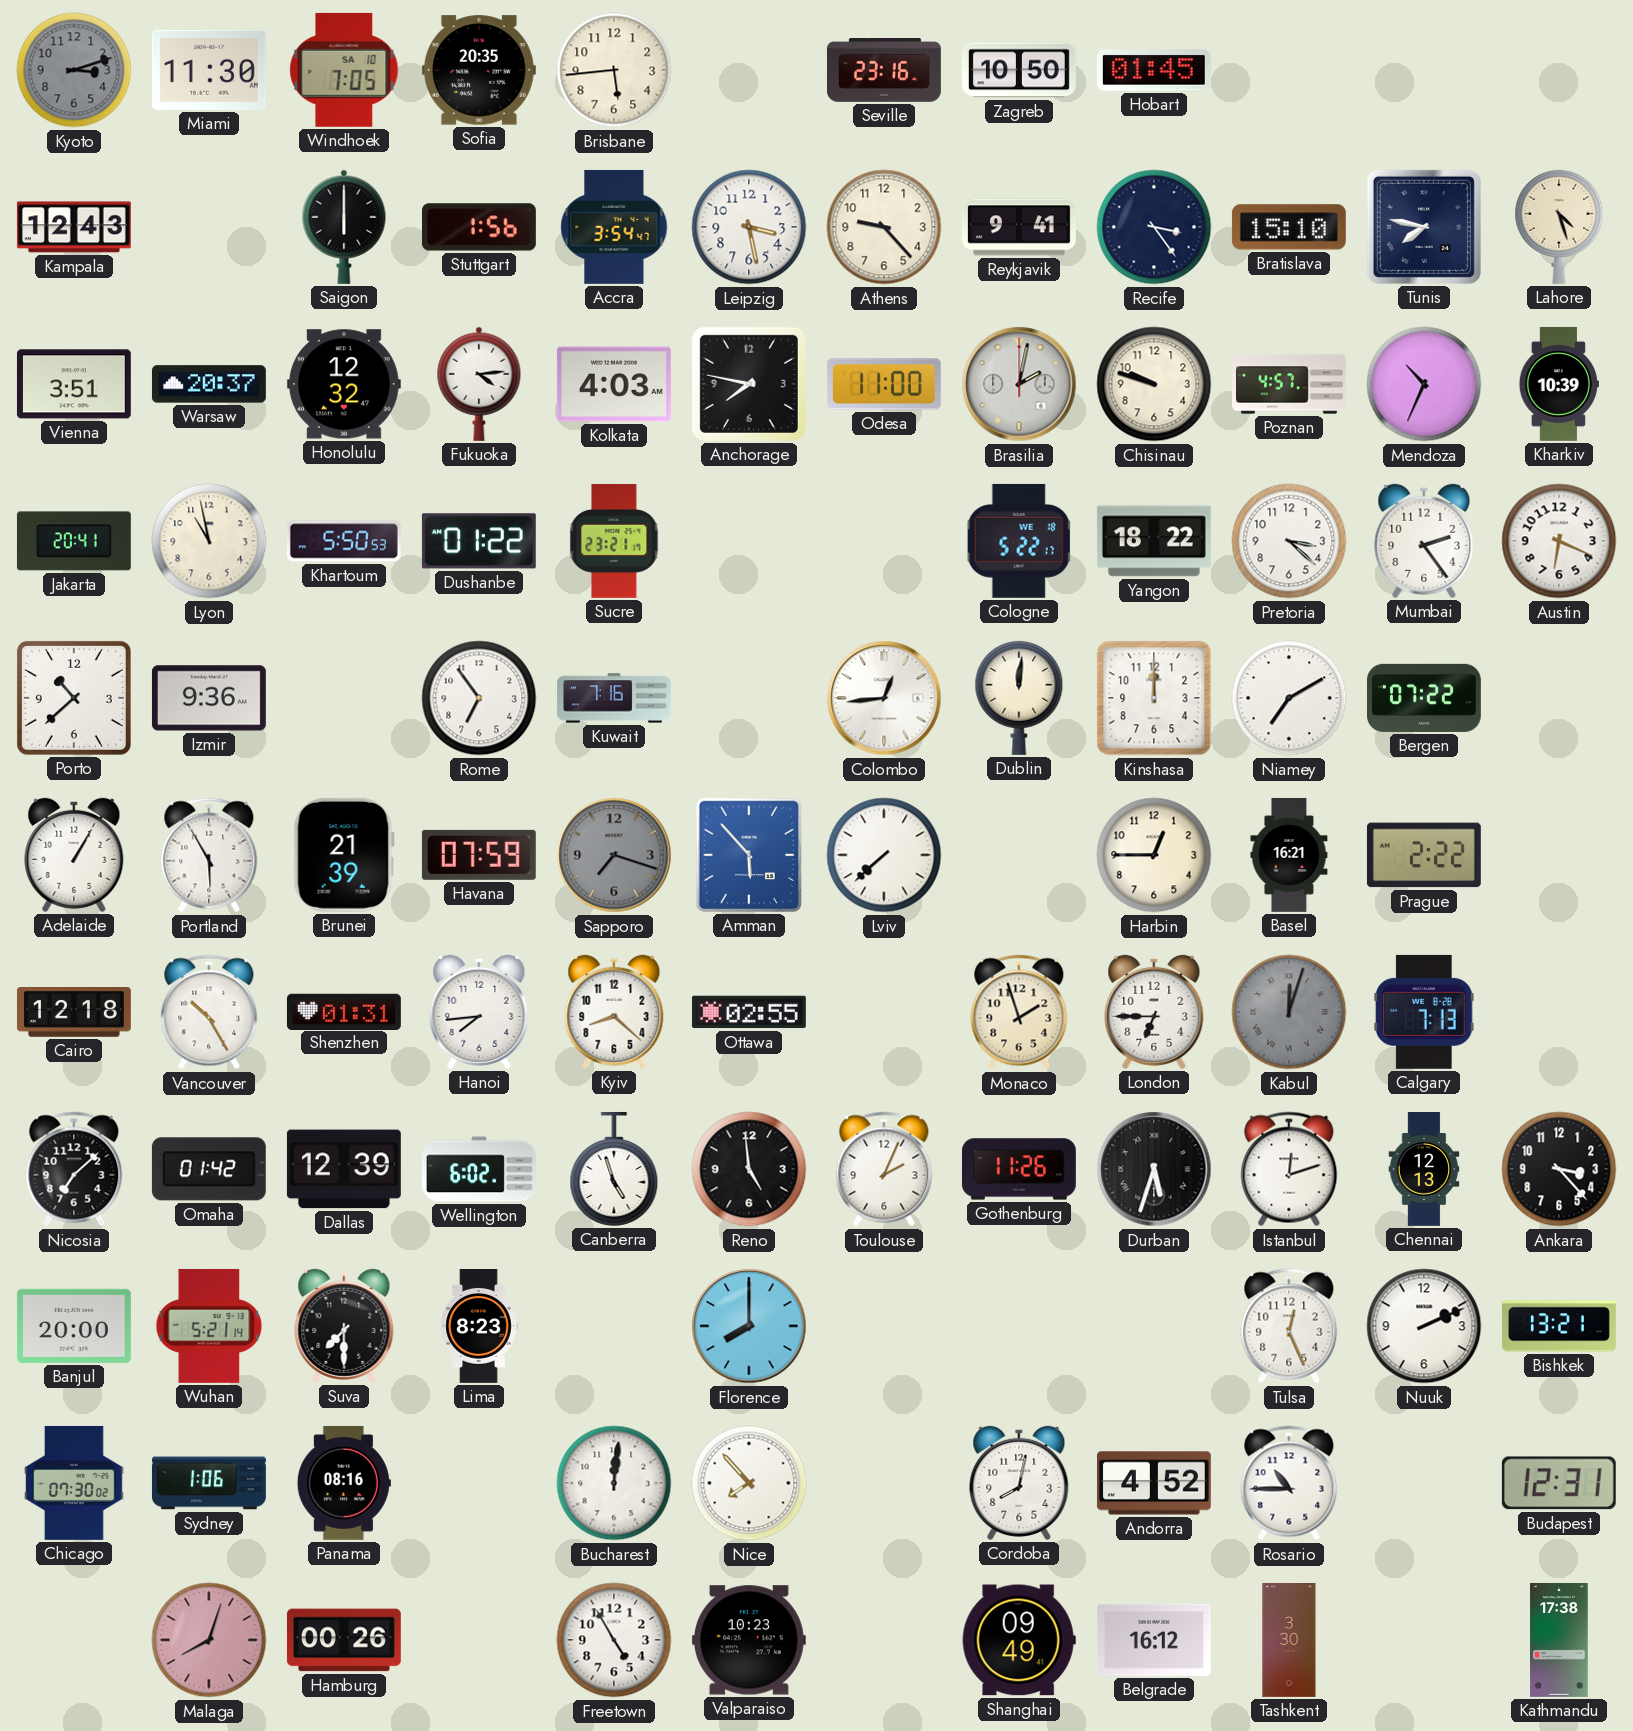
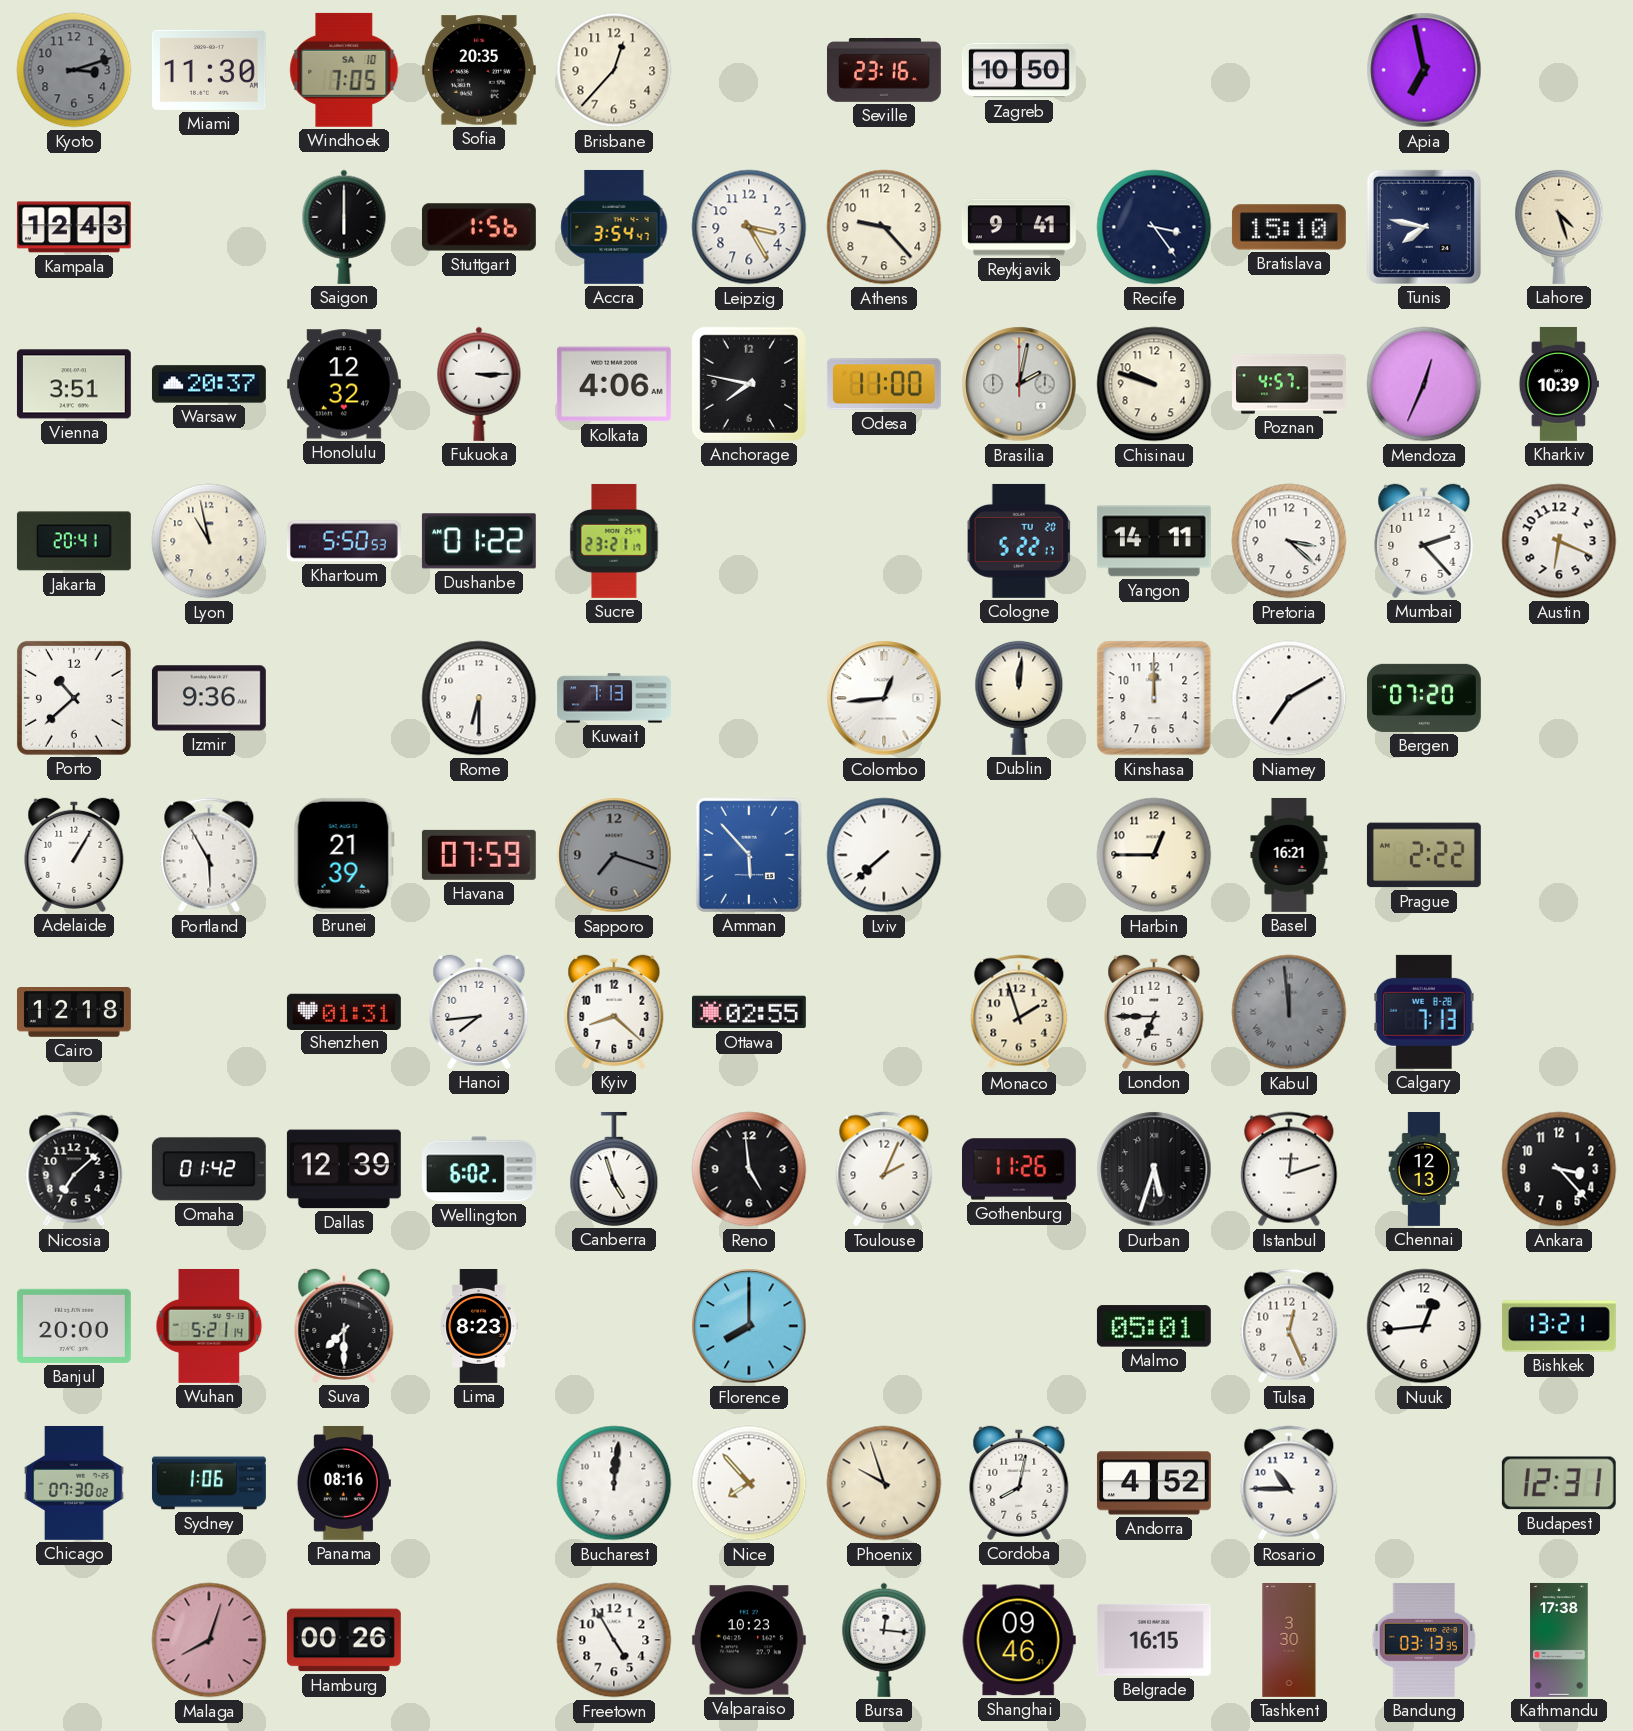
Brisbane: 5:44 -> 12:37 (614, 70)
Hobart: 01:45 -> none (1154, 70)
Apia: none -> 6:58 (1424, 70)
Leipzig: 3:28 -> 3:25 (749, 227)
Fukuoka: 4:14 -> 3:15 (479, 384)
Kolkata: 4:03 -> 4:06 (614, 384)
Mendoza: 10:34 -> 12:34 (1424, 384)
Cologne date: WE 18 -> TU 20 (1019, 541)
Yangon: 18:22 -> 14:11 (1154, 541)
Mumbai: 2:24 -> 2:23 (1424, 541)
Rome: 6:54 -> 6:30 (479, 698)
Kuwait: 7:16 -> 7:13 (615, 698)
Bergen: 07:22 -> 07:20 (1424, 698)
Vancouver: 10:25 -> none (209, 1012)
Kabul: 12:03 -> 11:59 (1289, 1012)
Malmo: none -> 05:01 (1154, 1326)
Nuuk: 2:11 -> 12:44 (1424, 1326)
Phoenix: none -> 9:57 (884, 1483)
Bursa: none -> 12:16 (884, 1640)
Shanghai: 09:49 -> 09:46 (1019, 1640)
Belgrade: 16:12 -> 16:15 (1154, 1640)
Bandung: none -> 03:13 (1424, 1640)
